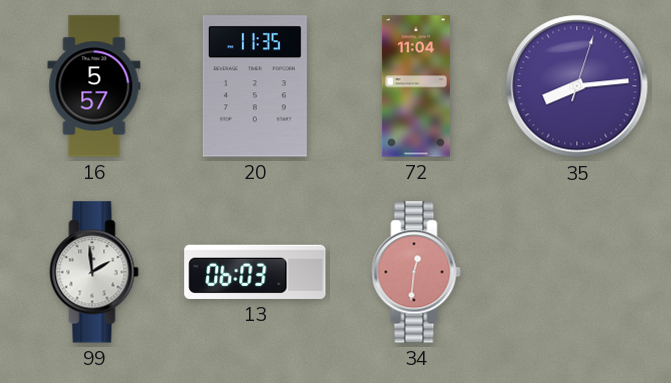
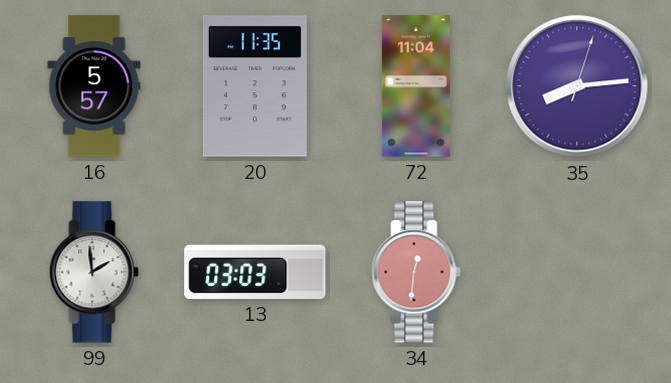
13: 06:03 -> 03:03 (255, 272)
